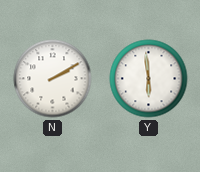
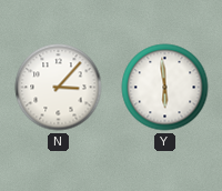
N: 2:10 -> 3:07 (59, 88)
